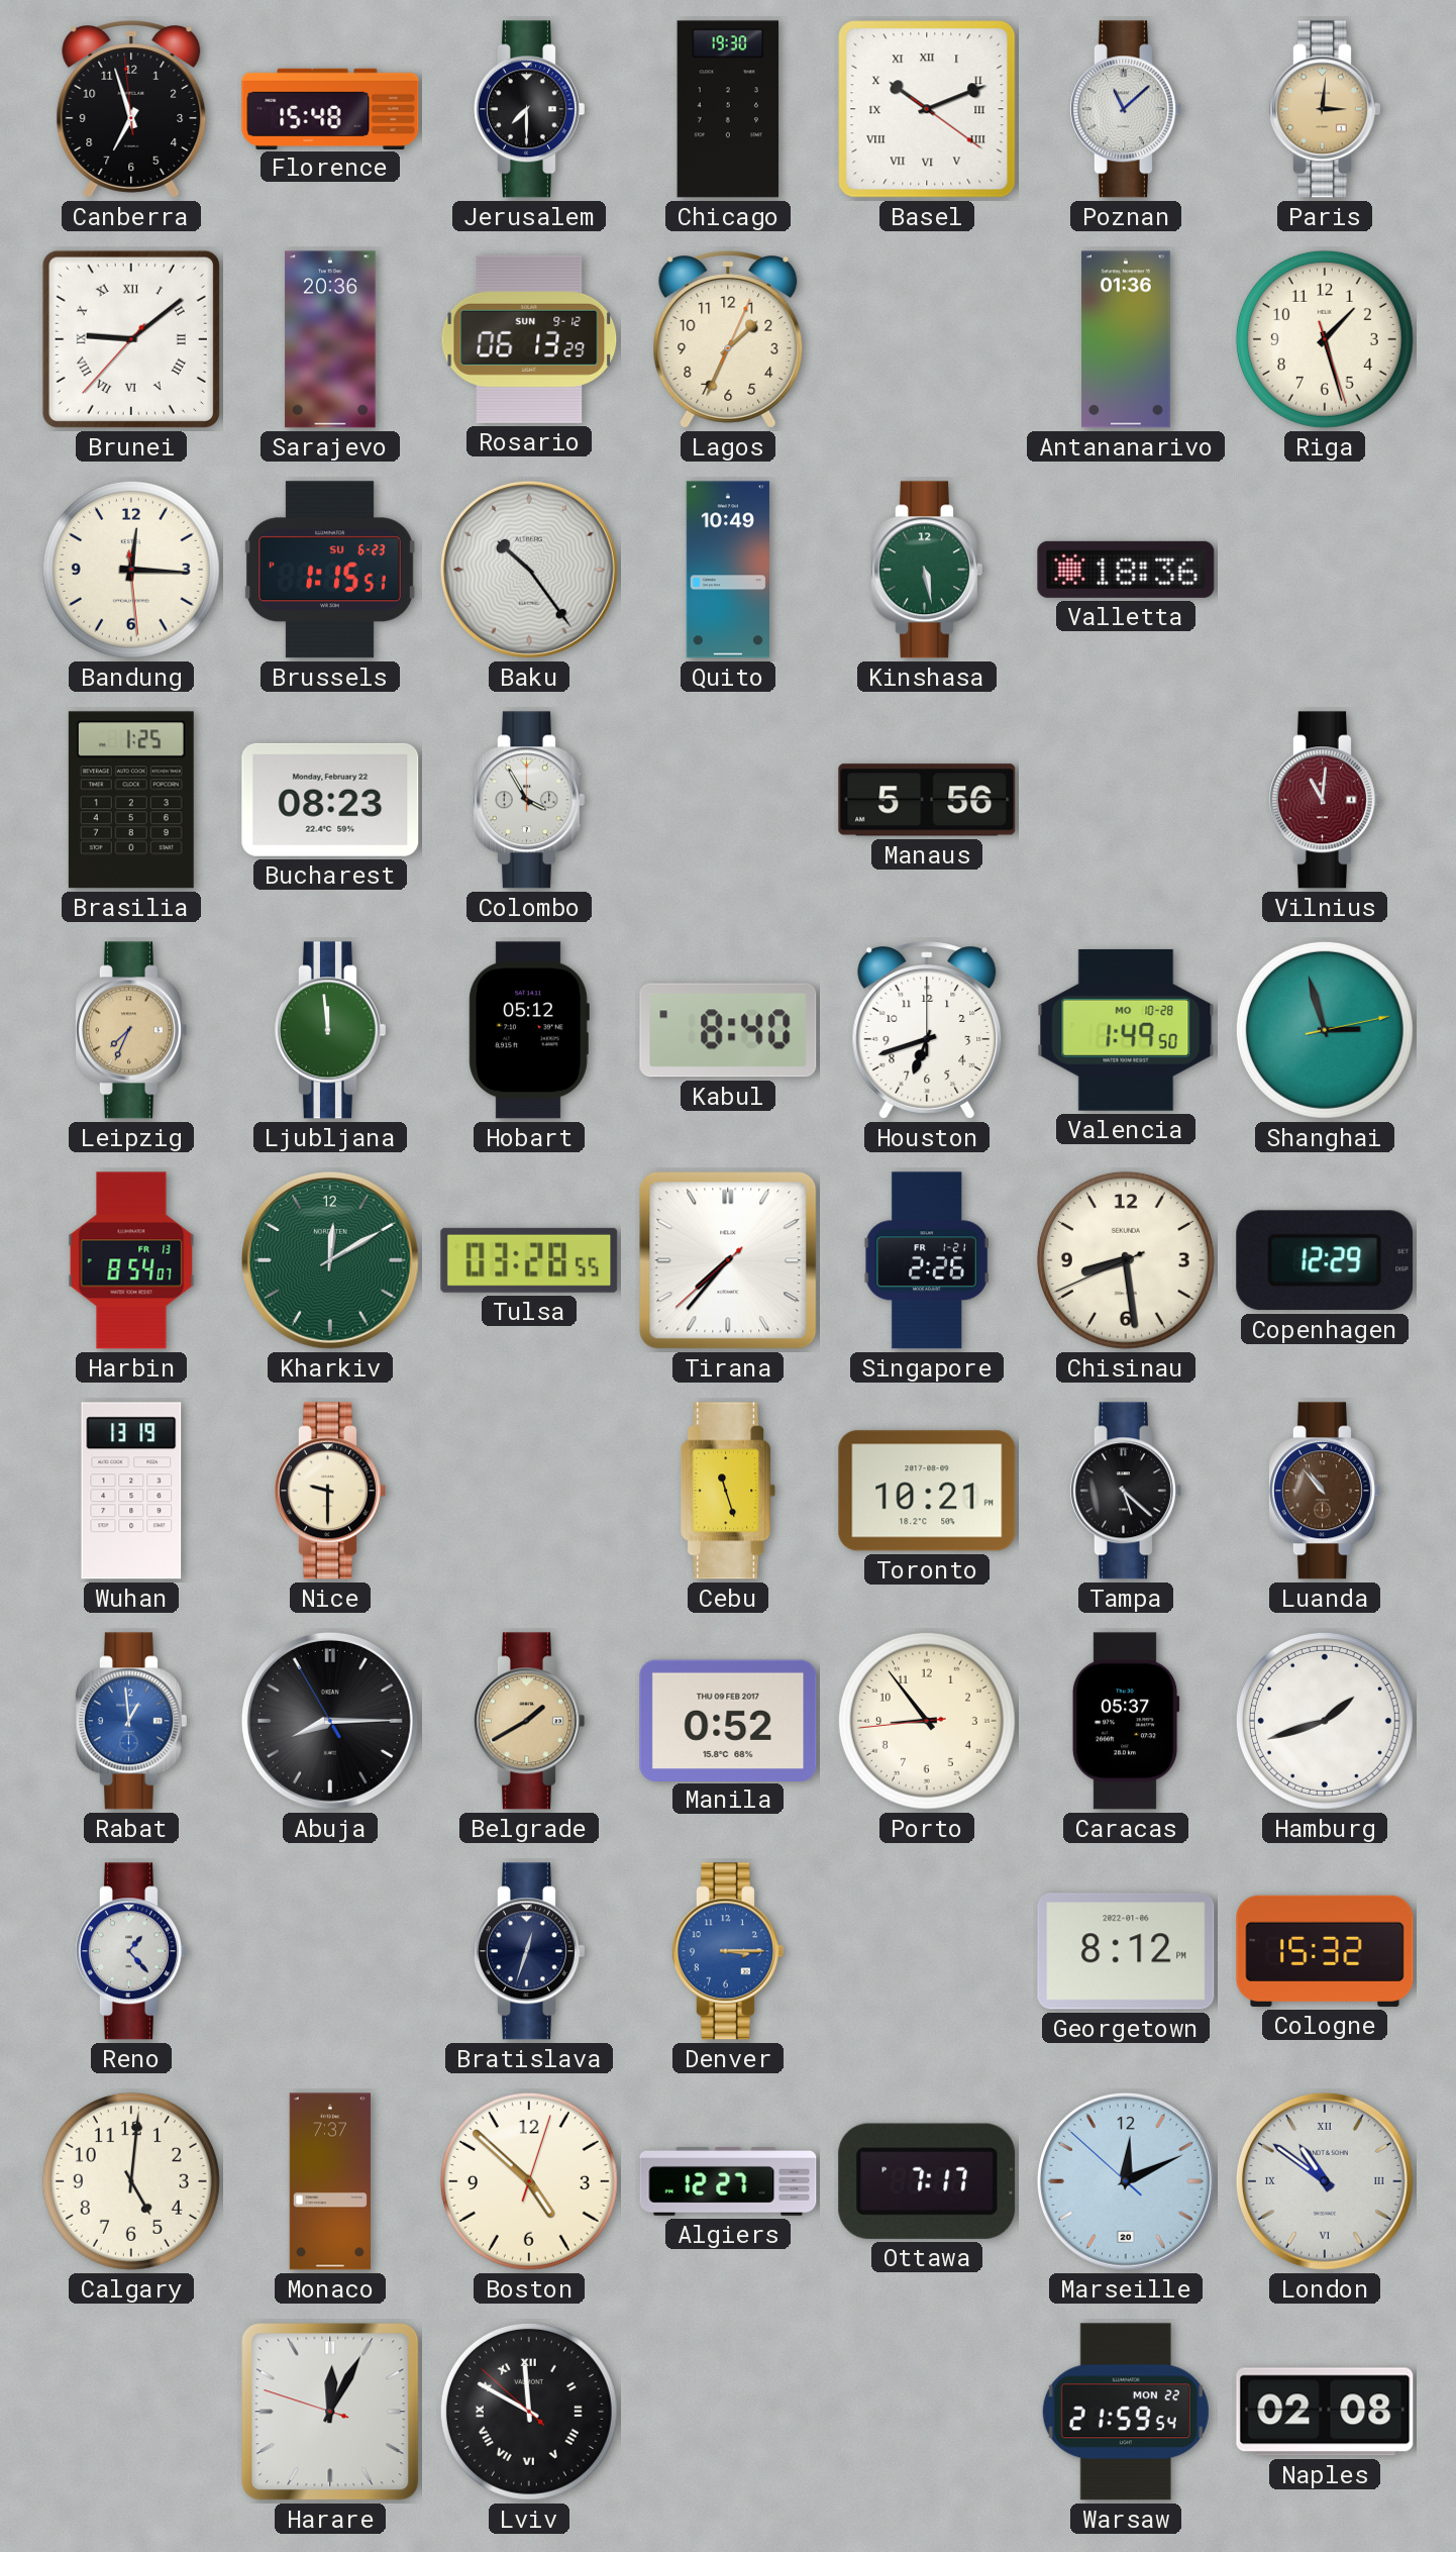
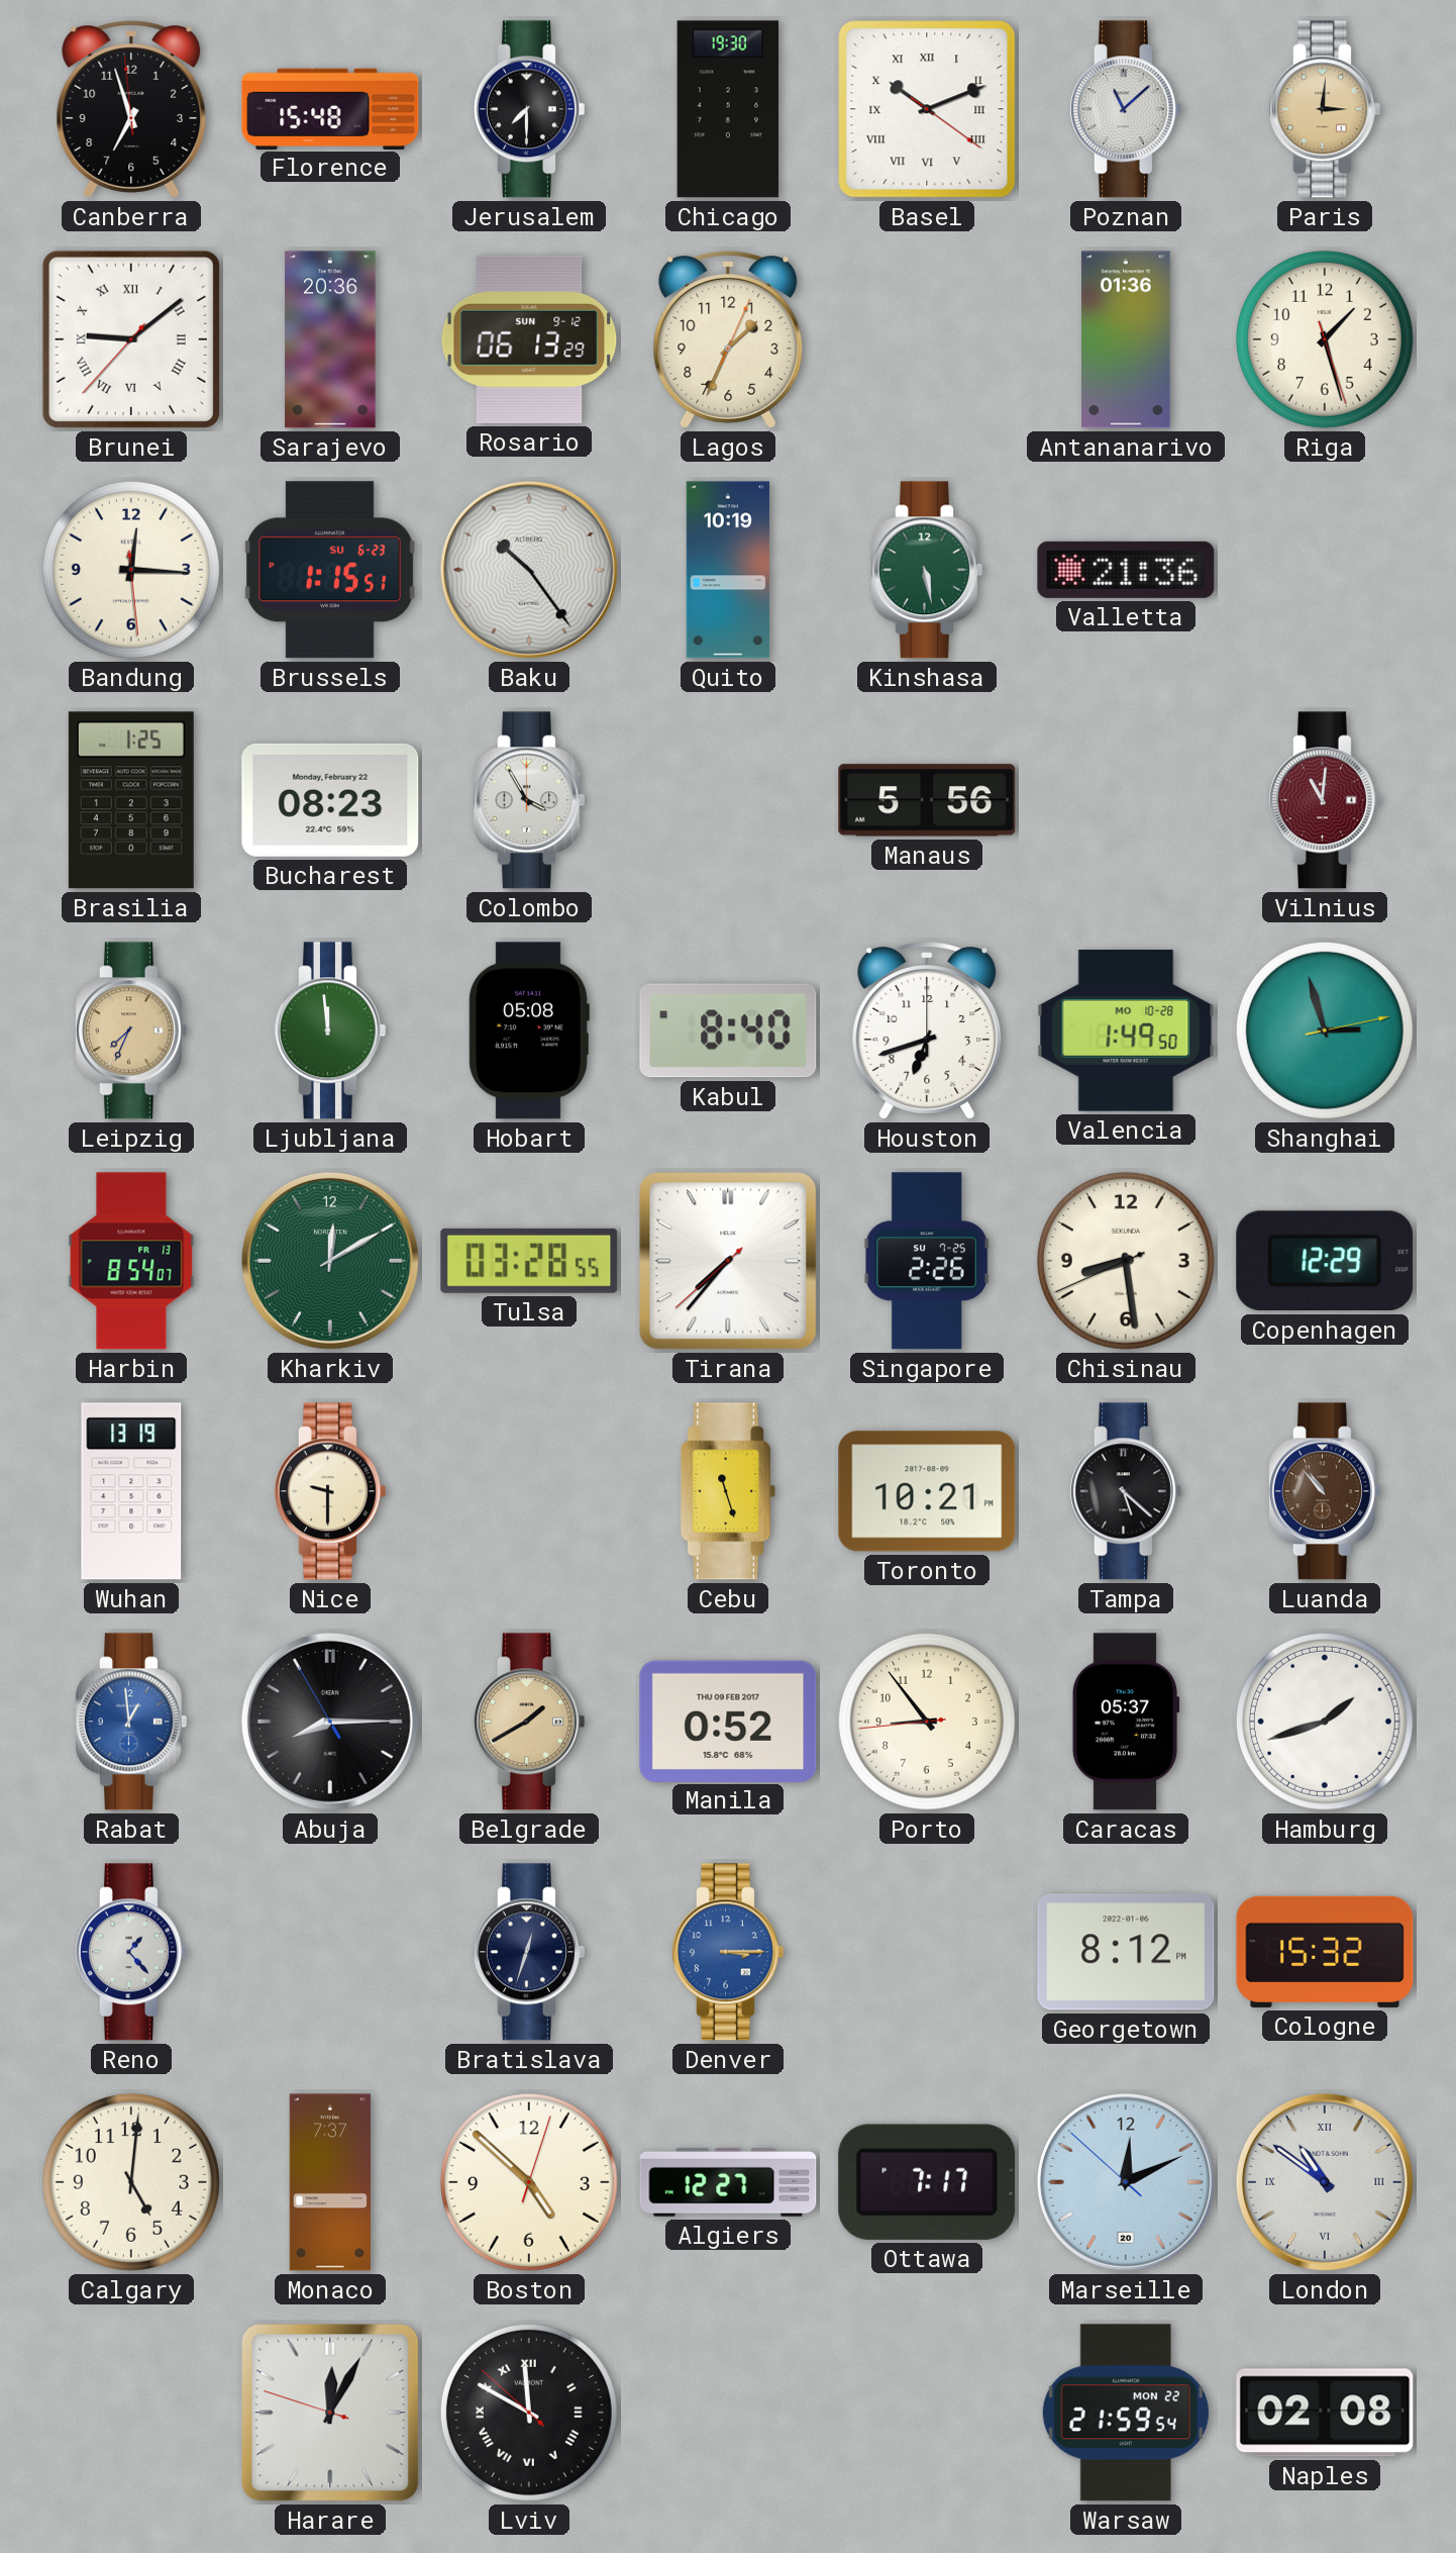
Quito: 10:49 -> 10:19 (727, 570)
Valletta: 18:36 -> 21:36 (1126, 570)
Hobart: 05:12 -> 05:08 (529, 1030)
Singapore date: FR 1-21 -> SU 7-25 (927, 1261)
